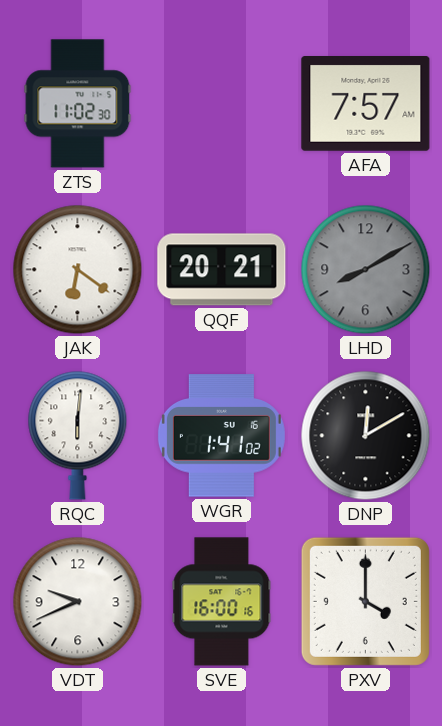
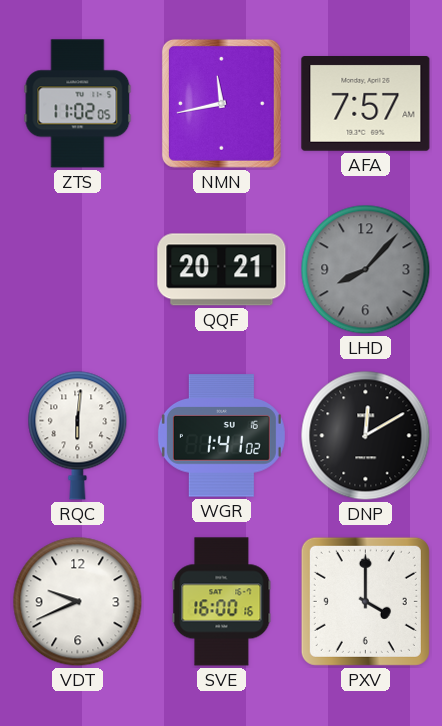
ZTS: 11:02:30 -> 11:02:05 (78, 104)
NMN: none -> 11:43 (221, 103)
JAK: 6:21 -> none (78, 270)
LHD: 8:10 -> 8:07 (366, 270)
